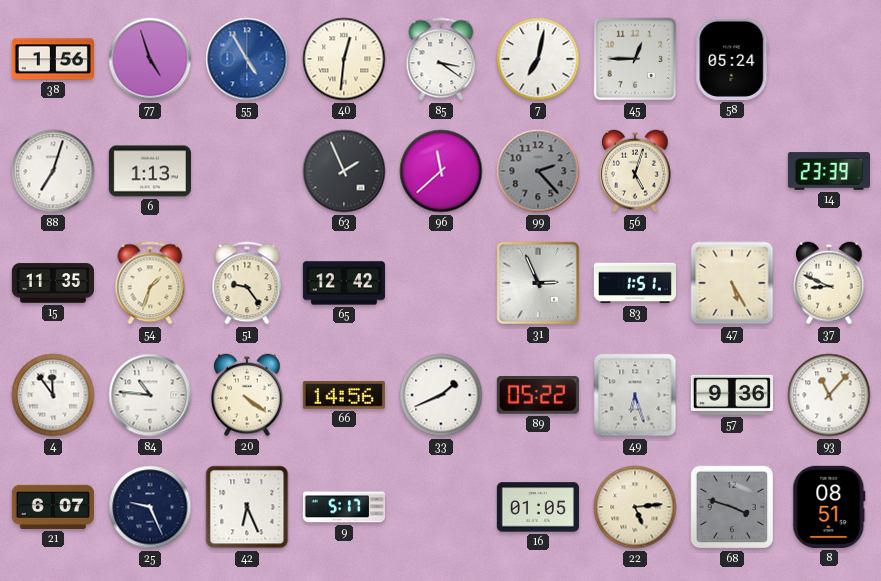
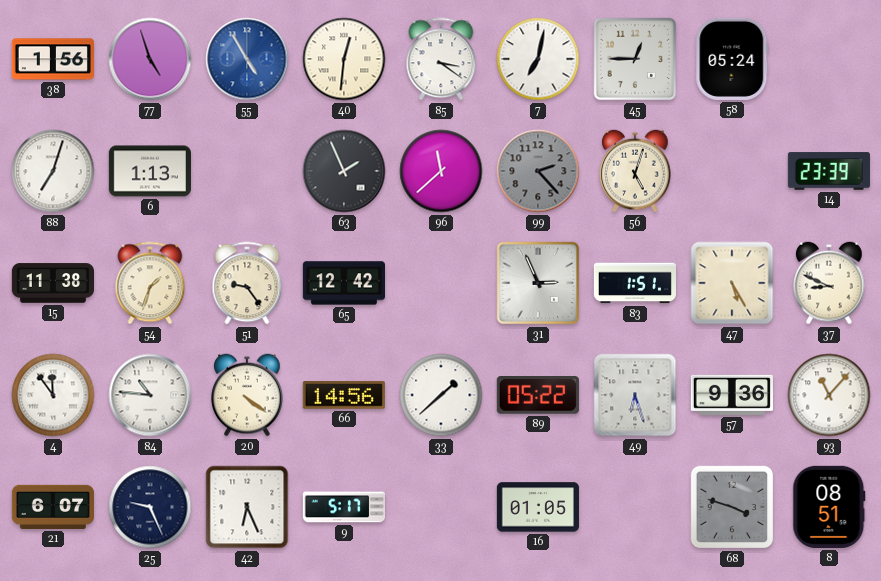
15: 11:35 -> 11:38 (52, 283)
33: 1:41 -> 1:38 (441, 395)
22: 5:14 -> none (635, 507)
